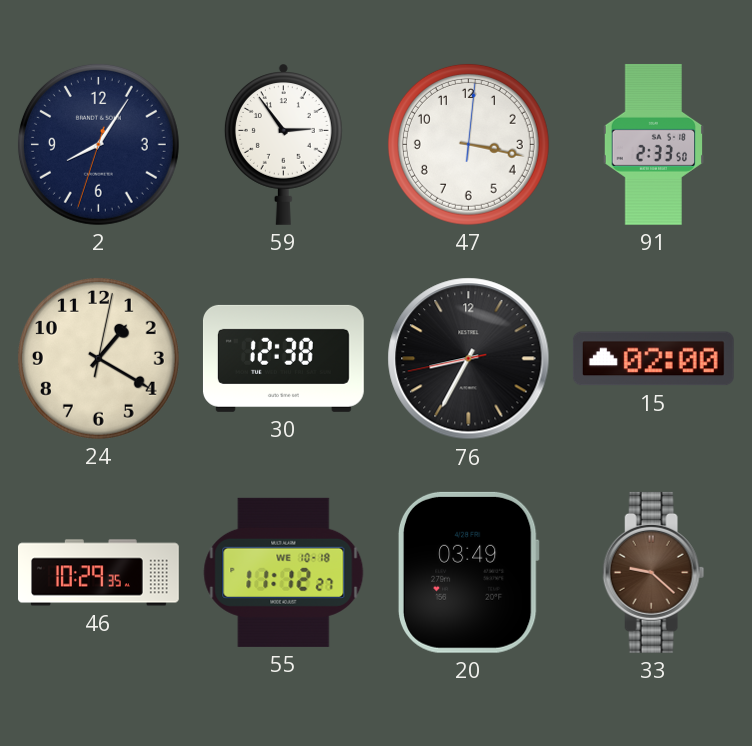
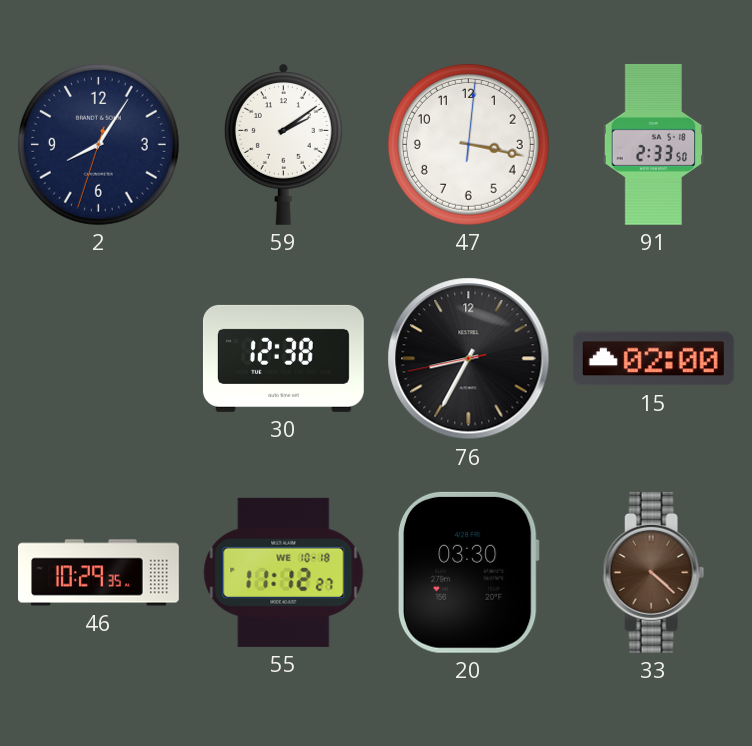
59: 2:54 -> 2:09 (283, 144)
24: 1:20 -> none (98, 358)
20: 03:49 -> 03:30 (468, 572)
33: 9:22 -> 4:22 (654, 572)
